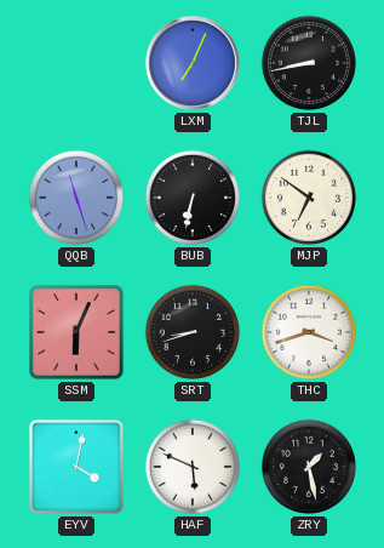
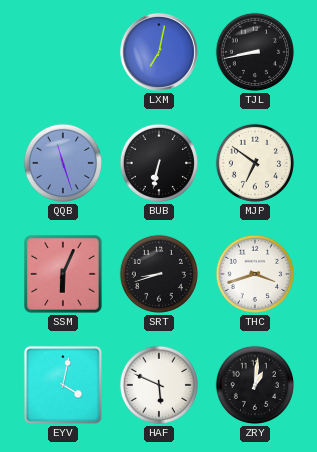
LXM: 7:04 -> 7:02 (159, 52)
ZRY: 1:28 -> 1:01 (255, 385)
